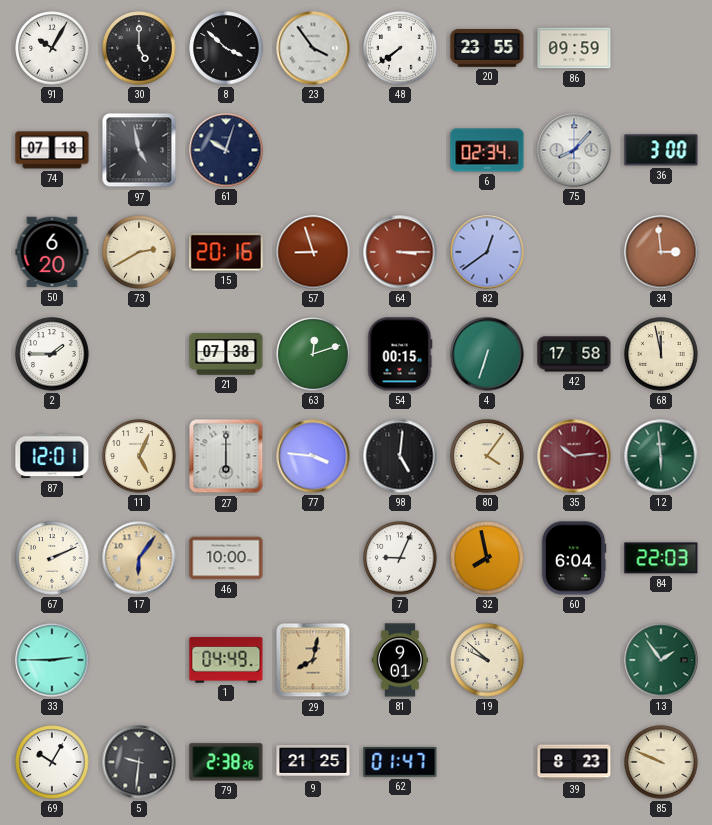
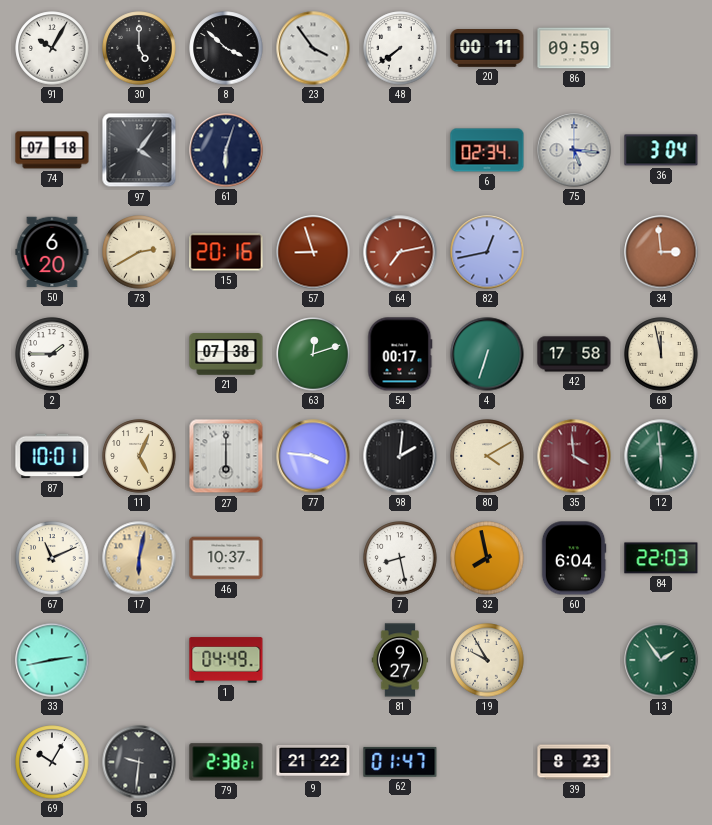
20: 23:55 -> 00:11 (487, 49)
97: 4:58 -> 4:06 (139, 150)
61: 10:03 -> 6:03 (226, 150)
75: 8:07 -> 5:16 (574, 150)
36: 3:00 -> 3:04 (661, 150)
64: 3:15 -> 7:13 (400, 252)
82: 12:39 -> 12:43 (487, 252)
54: 00:15 -> 00:17 (400, 354)
87: 12:01 -> 10:01 (52, 456)
98: 5:01 -> 2:01 (400, 456)
80: 4:06 -> 4:10 (487, 456)
35: 10:14 -> 3:59 (574, 456)
67: 2:11 -> 11:11 (52, 558)
17: 6:06 -> 6:02 (139, 558)
46: 10:00 -> 10:37 (226, 558)
7: 9:04 -> 8:28 (400, 558)
33: 2:45 -> 2:43 (52, 660)
29: 8:02 -> none (313, 660)
81: 9:01 -> 9:27 (400, 660)
19: 9:52 -> 9:55 (487, 660)
79: 2:38:26 -> 2:38:21 (226, 762)
9: 21:25 -> 21:22 (313, 762)
85: 9:49 -> none (661, 762)
